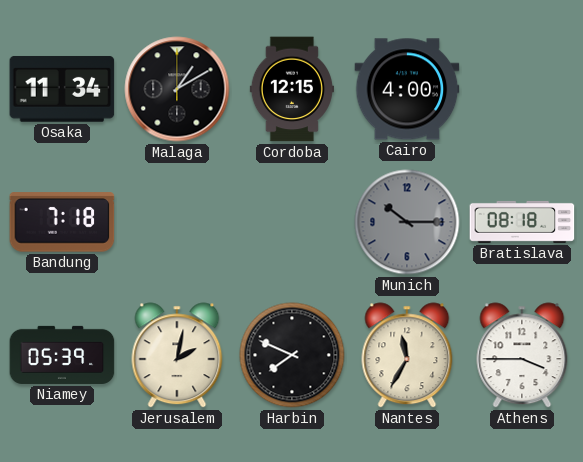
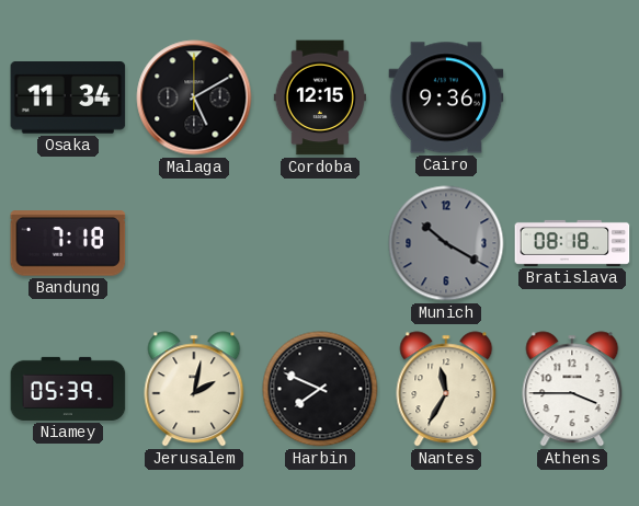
Malaga: 1:10 -> 5:10 (194, 97)
Cairo: 4:00 -> 9:36 (446, 97)
Munich: 10:15 -> 10:20 (446, 243)
